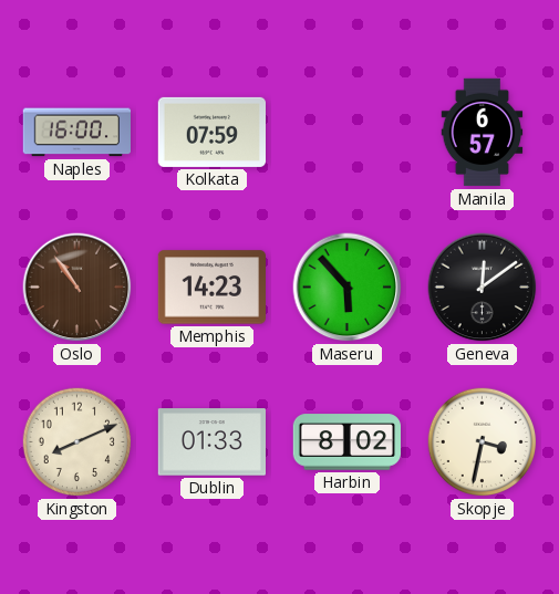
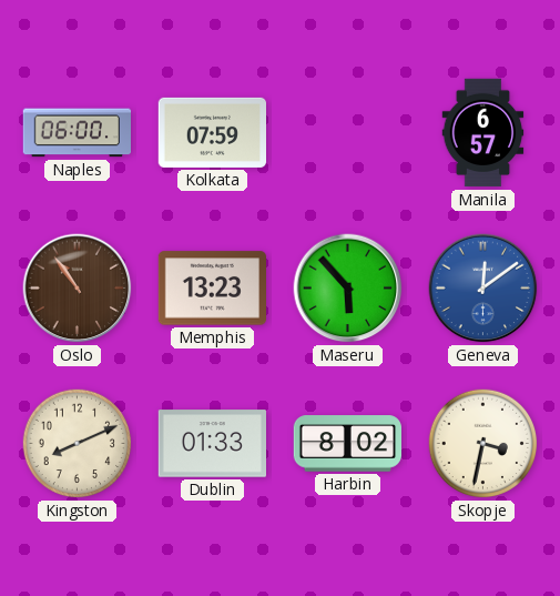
Naples: 16:00 -> 06:00 (77, 133)
Memphis: 14:23 -> 13:23 (212, 289)
Geneva dial: black -> blue (483, 289)
